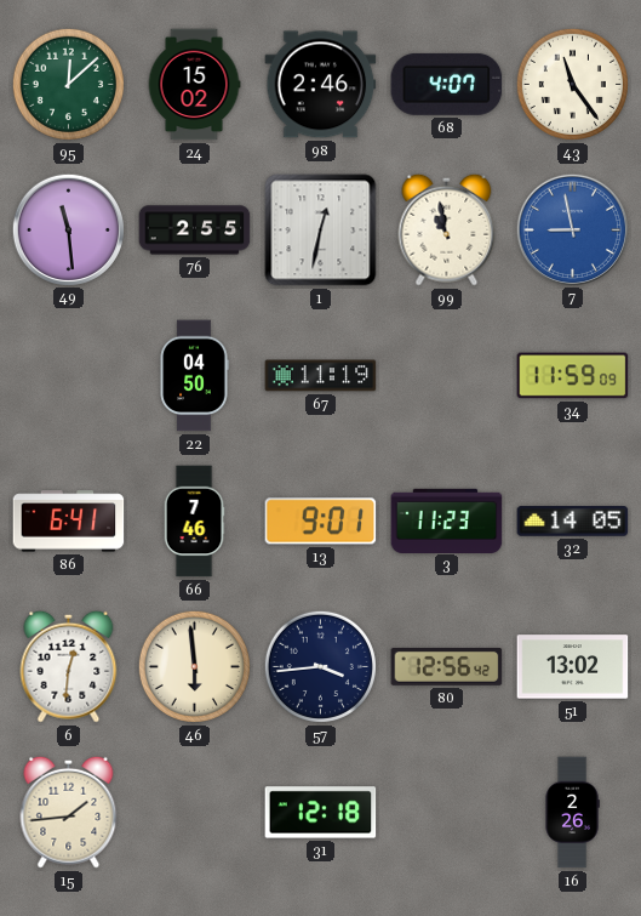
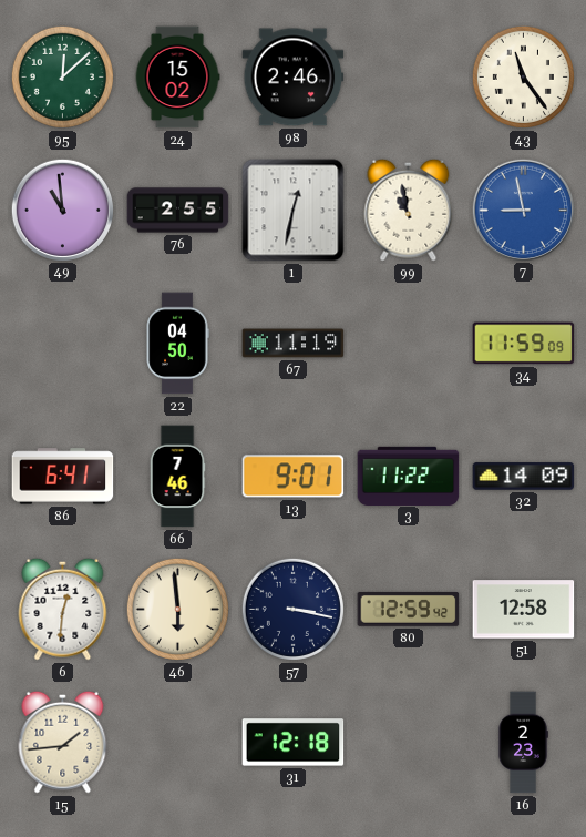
68: 4:07 -> none (447, 84)
49: 11:29 -> 10:59 (62, 210)
3: 11:23 -> 11:22 (409, 476)
32: 14:05 -> 14:09 (524, 477)
57: 3:44 -> 3:17 (292, 609)
80: 12:56 -> 12:59 (409, 609)
51: 13:02 -> 12:58 (524, 610)
16: 2:26 -> 2:23 (523, 743)
